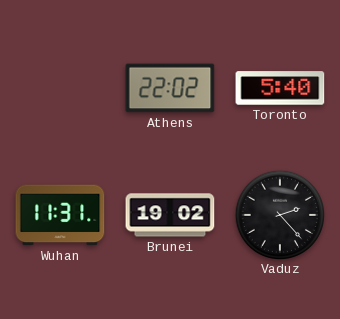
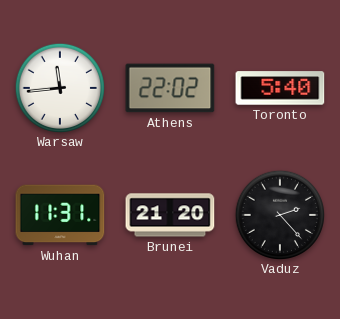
Warsaw: none -> 11:44 (59, 87)
Brunei: 19:02 -> 21:20 (170, 215)
